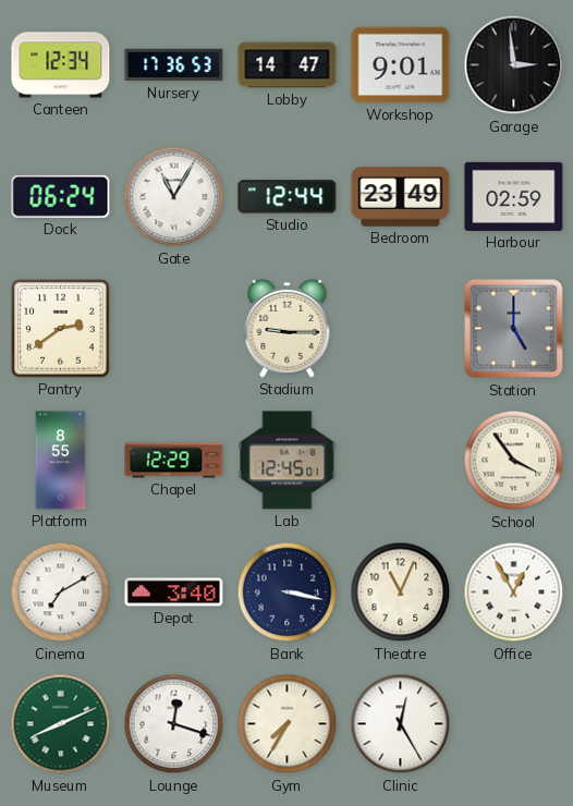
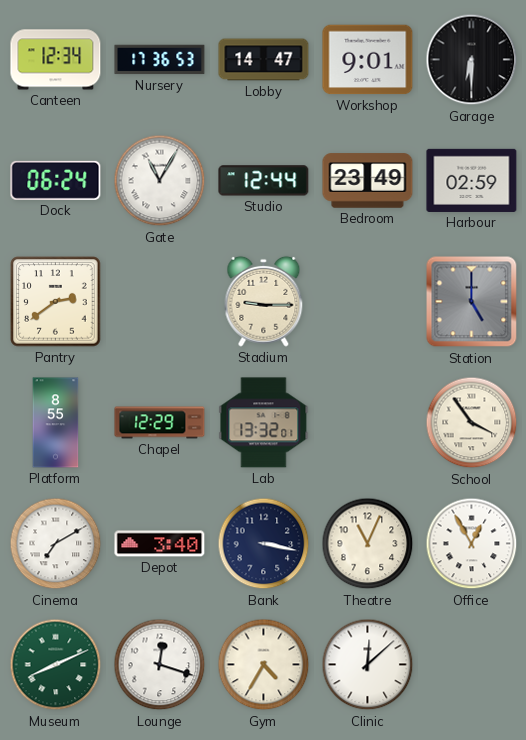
Garage: 2:59 -> 6:30 (472, 60)
Lab: 12:45 -> 13:32 (264, 423)
Gym: 7:35 -> 4:35 (264, 665)
Clinic: 12:25 -> 12:08 (368, 665)
